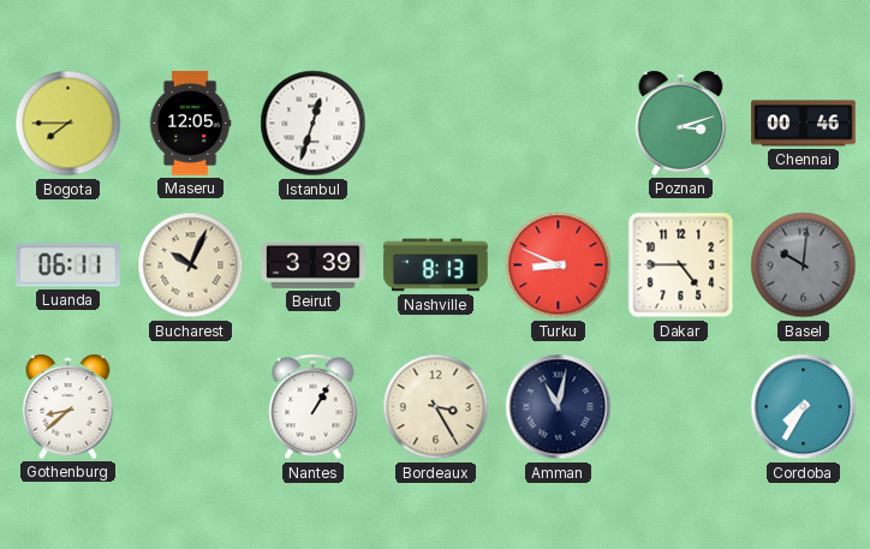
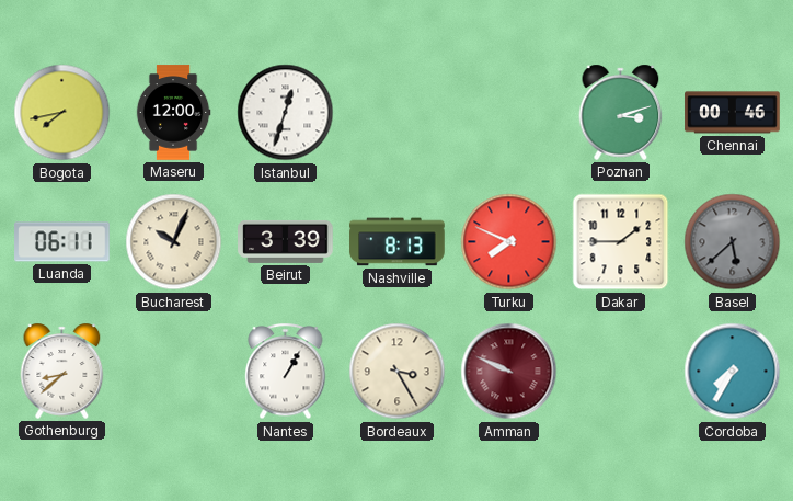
Bogota: 7:45 -> 7:43 (62, 113)
Maseru: 12:05 -> 12:00 (173, 113)
Turku: 8:49 -> 7:49 (509, 242)
Dakar: 4:45 -> 1:45 (621, 242)
Basel: 10:01 -> 5:38 (733, 242)
Amman: 11:02 -> 9:49 (509, 372)
Amman dial: navy -> burgundy (509, 372)
